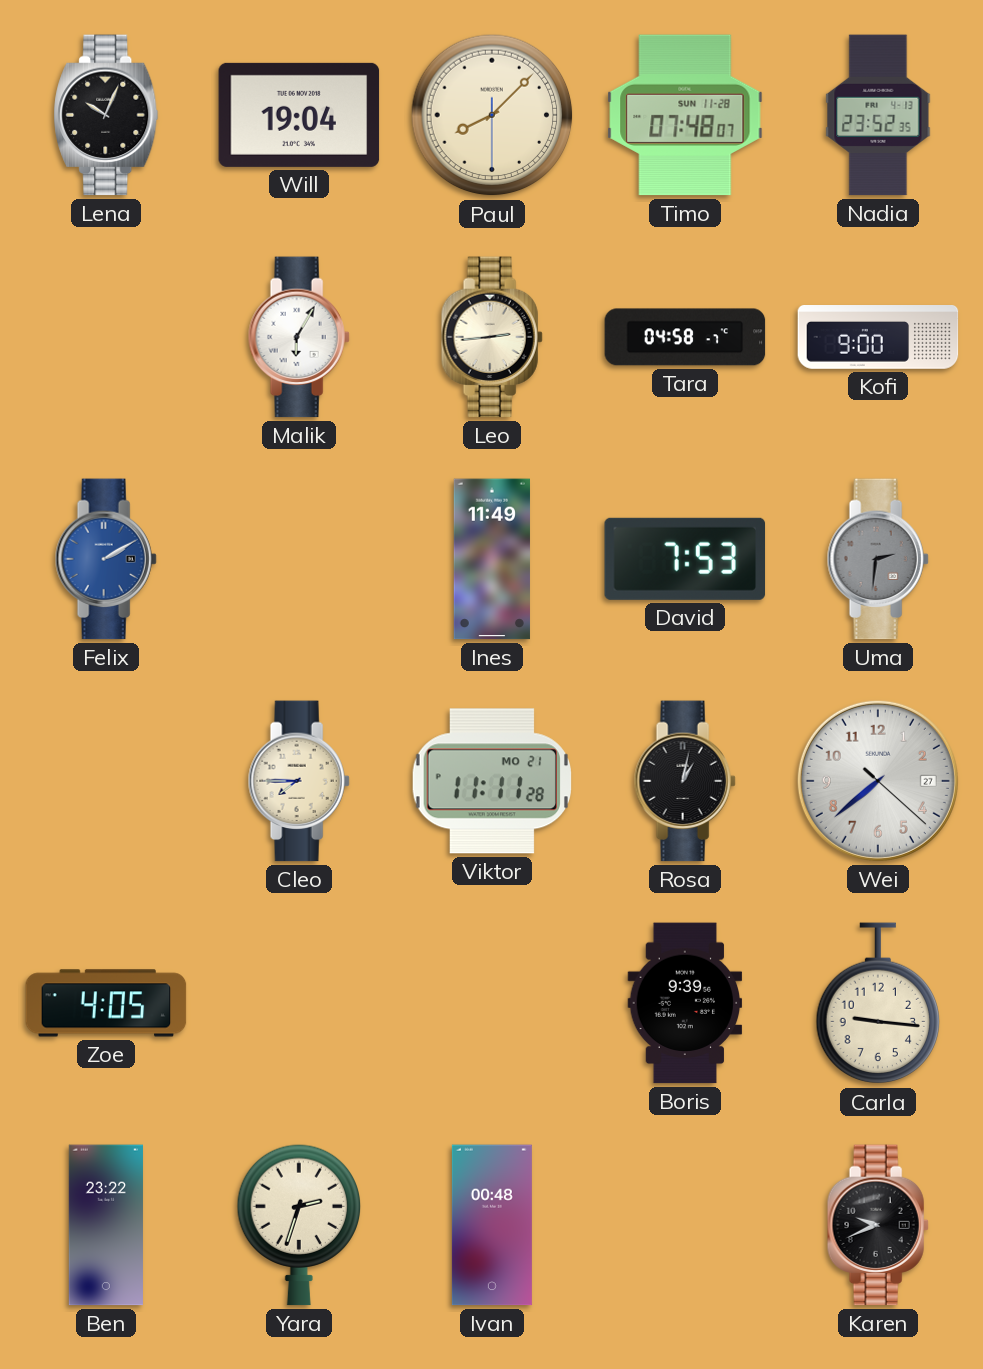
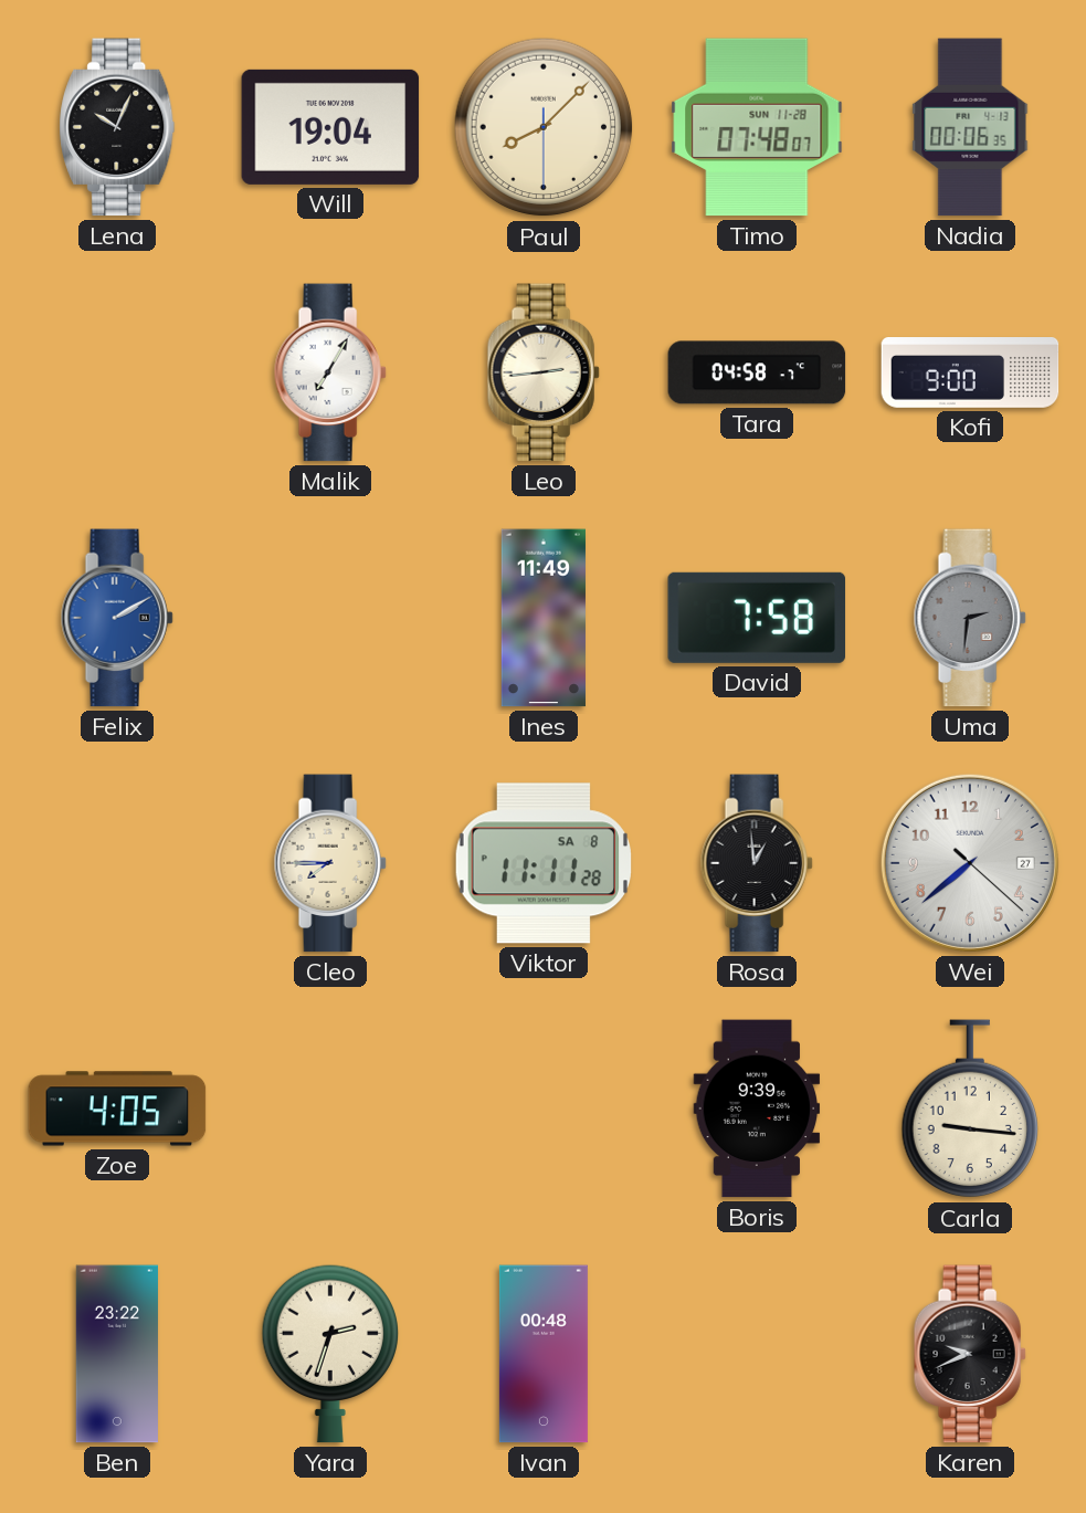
Nadia: 23:52 -> 00:06 (970, 127)
Malik: 6:05 -> 7:05 (330, 372)
David: 7:53 -> 7:58 (757, 618)
Viktor date: MO 21 -> SA 8 (544, 863)
Rosa: 1:02 -> 12:59 (757, 863)
